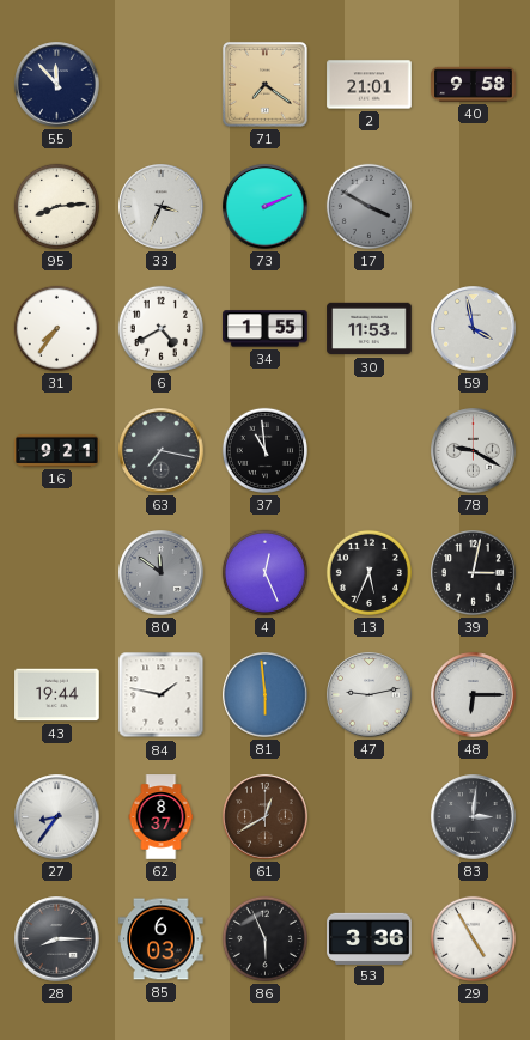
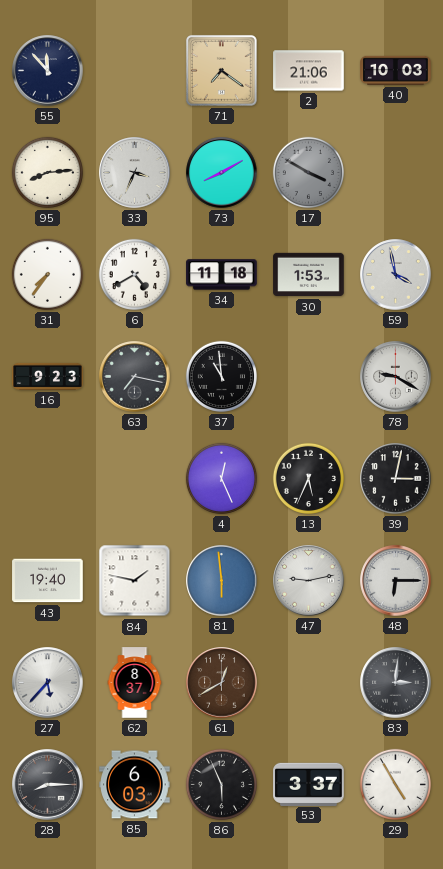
2: 21:01 -> 21:06 (309, 71)
40: 9:58 -> 10:03 (396, 70)
73: 2:11 -> 8:10 (222, 173)
34: 1:55 -> 11:18 (222, 275)
30: 11:53 -> 1:53 (309, 275)
16: 9:21 -> 9:23 (48, 376)
80: 11:51 -> none (162, 573)
43: 19:44 -> 19:40 (48, 581)
27: 8:36 -> 5:37 (48, 683)
53: 3:36 -> 3:37 (309, 784)
